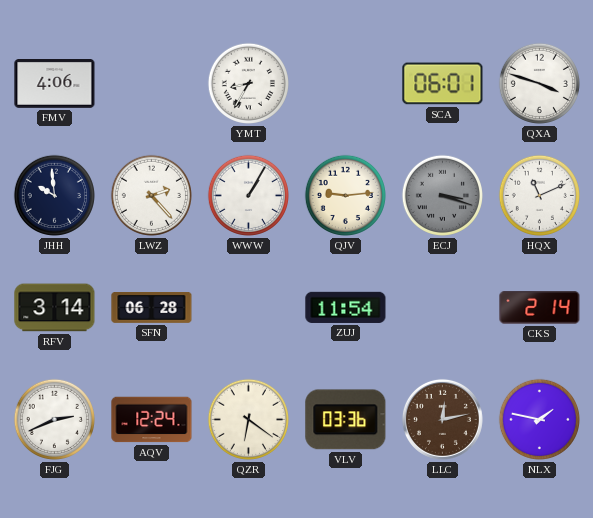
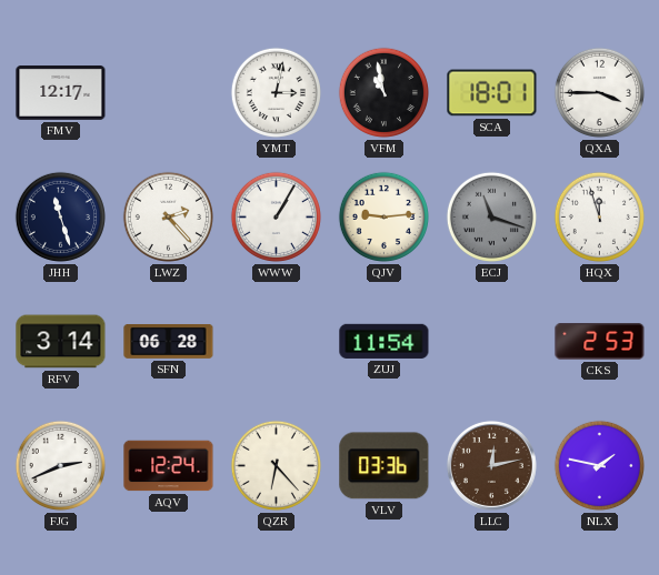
FMV: 4:06 -> 12:17 (61, 93)
YMT: 8:35 -> 3:02 (276, 92)
VFM: none -> 10:58 (383, 92)
SCA: 06:01 -> 18:01 (492, 93)
QXA: 3:48 -> 3:45 (599, 92)
JHH: 9:59 -> 11:27 (60, 216)
ECJ: 3:18 -> 11:18 (491, 216)
HQX: 11:11 -> 11:57 (599, 216)
CKS: 2:14 -> 2:53 (600, 342)
QZR: 6:21 -> 6:23 (276, 465)
